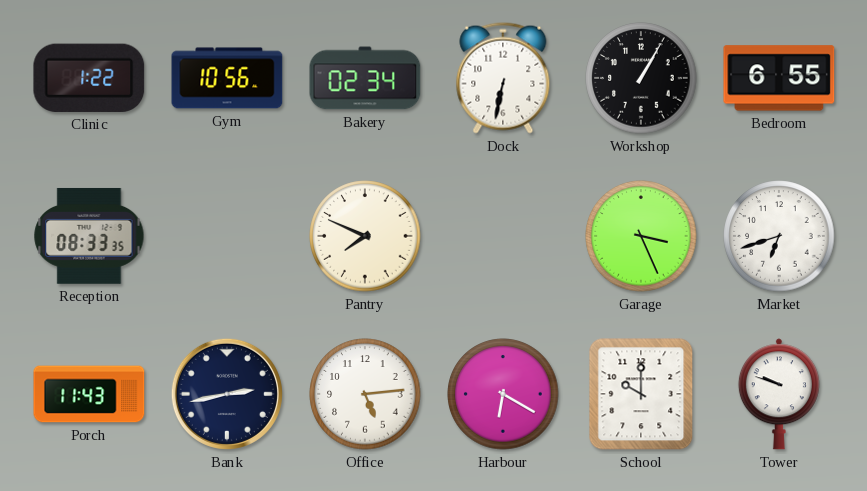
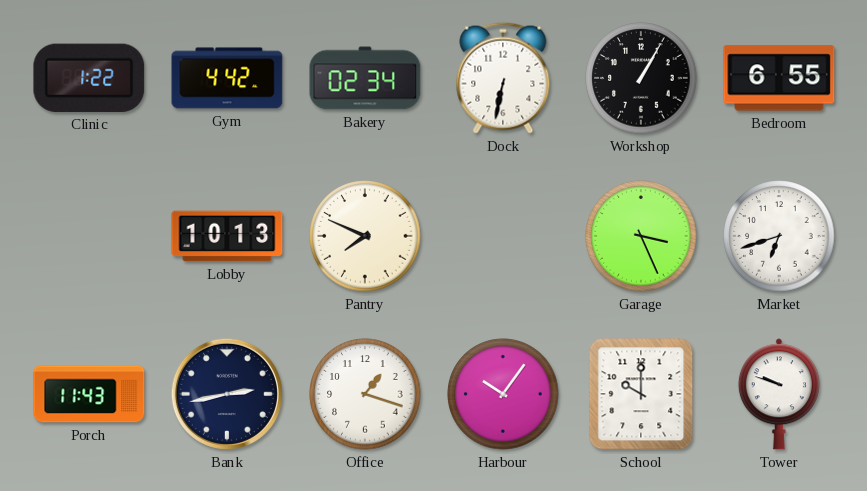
Gym: 10:56 -> 4:42 (227, 78)
Reception: 08:33 -> none (89, 236)
Lobby: none -> 10:13 (227, 236)
Office: 5:14 -> 1:18 (365, 394)
Harbour: 6:20 -> 10:06 (503, 394)
